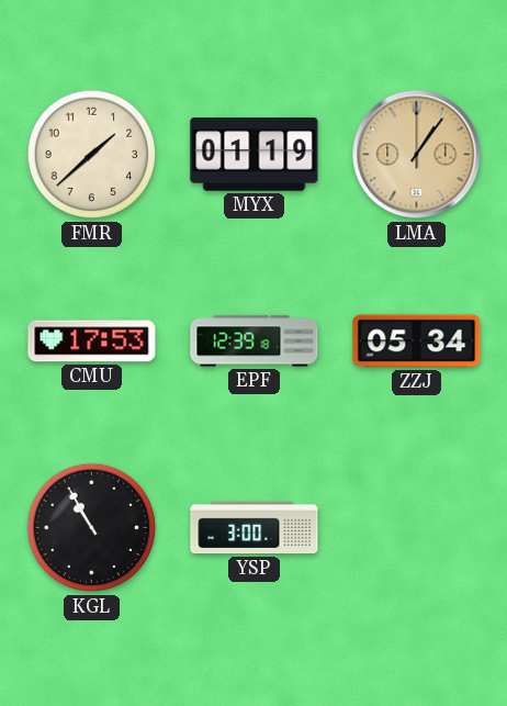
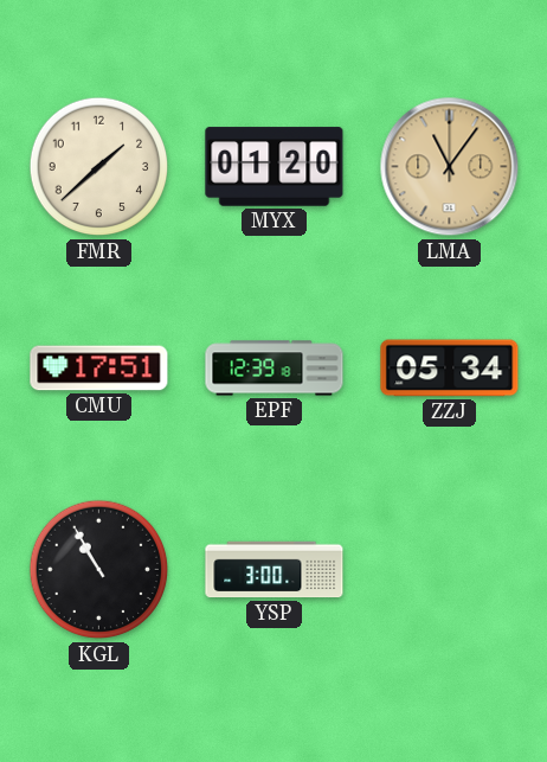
MYX: 01:19 -> 01:20 (275, 167)
LMA: 1:06 -> 11:06 (450, 167)
CMU: 17:53 -> 17:51 (99, 369)
